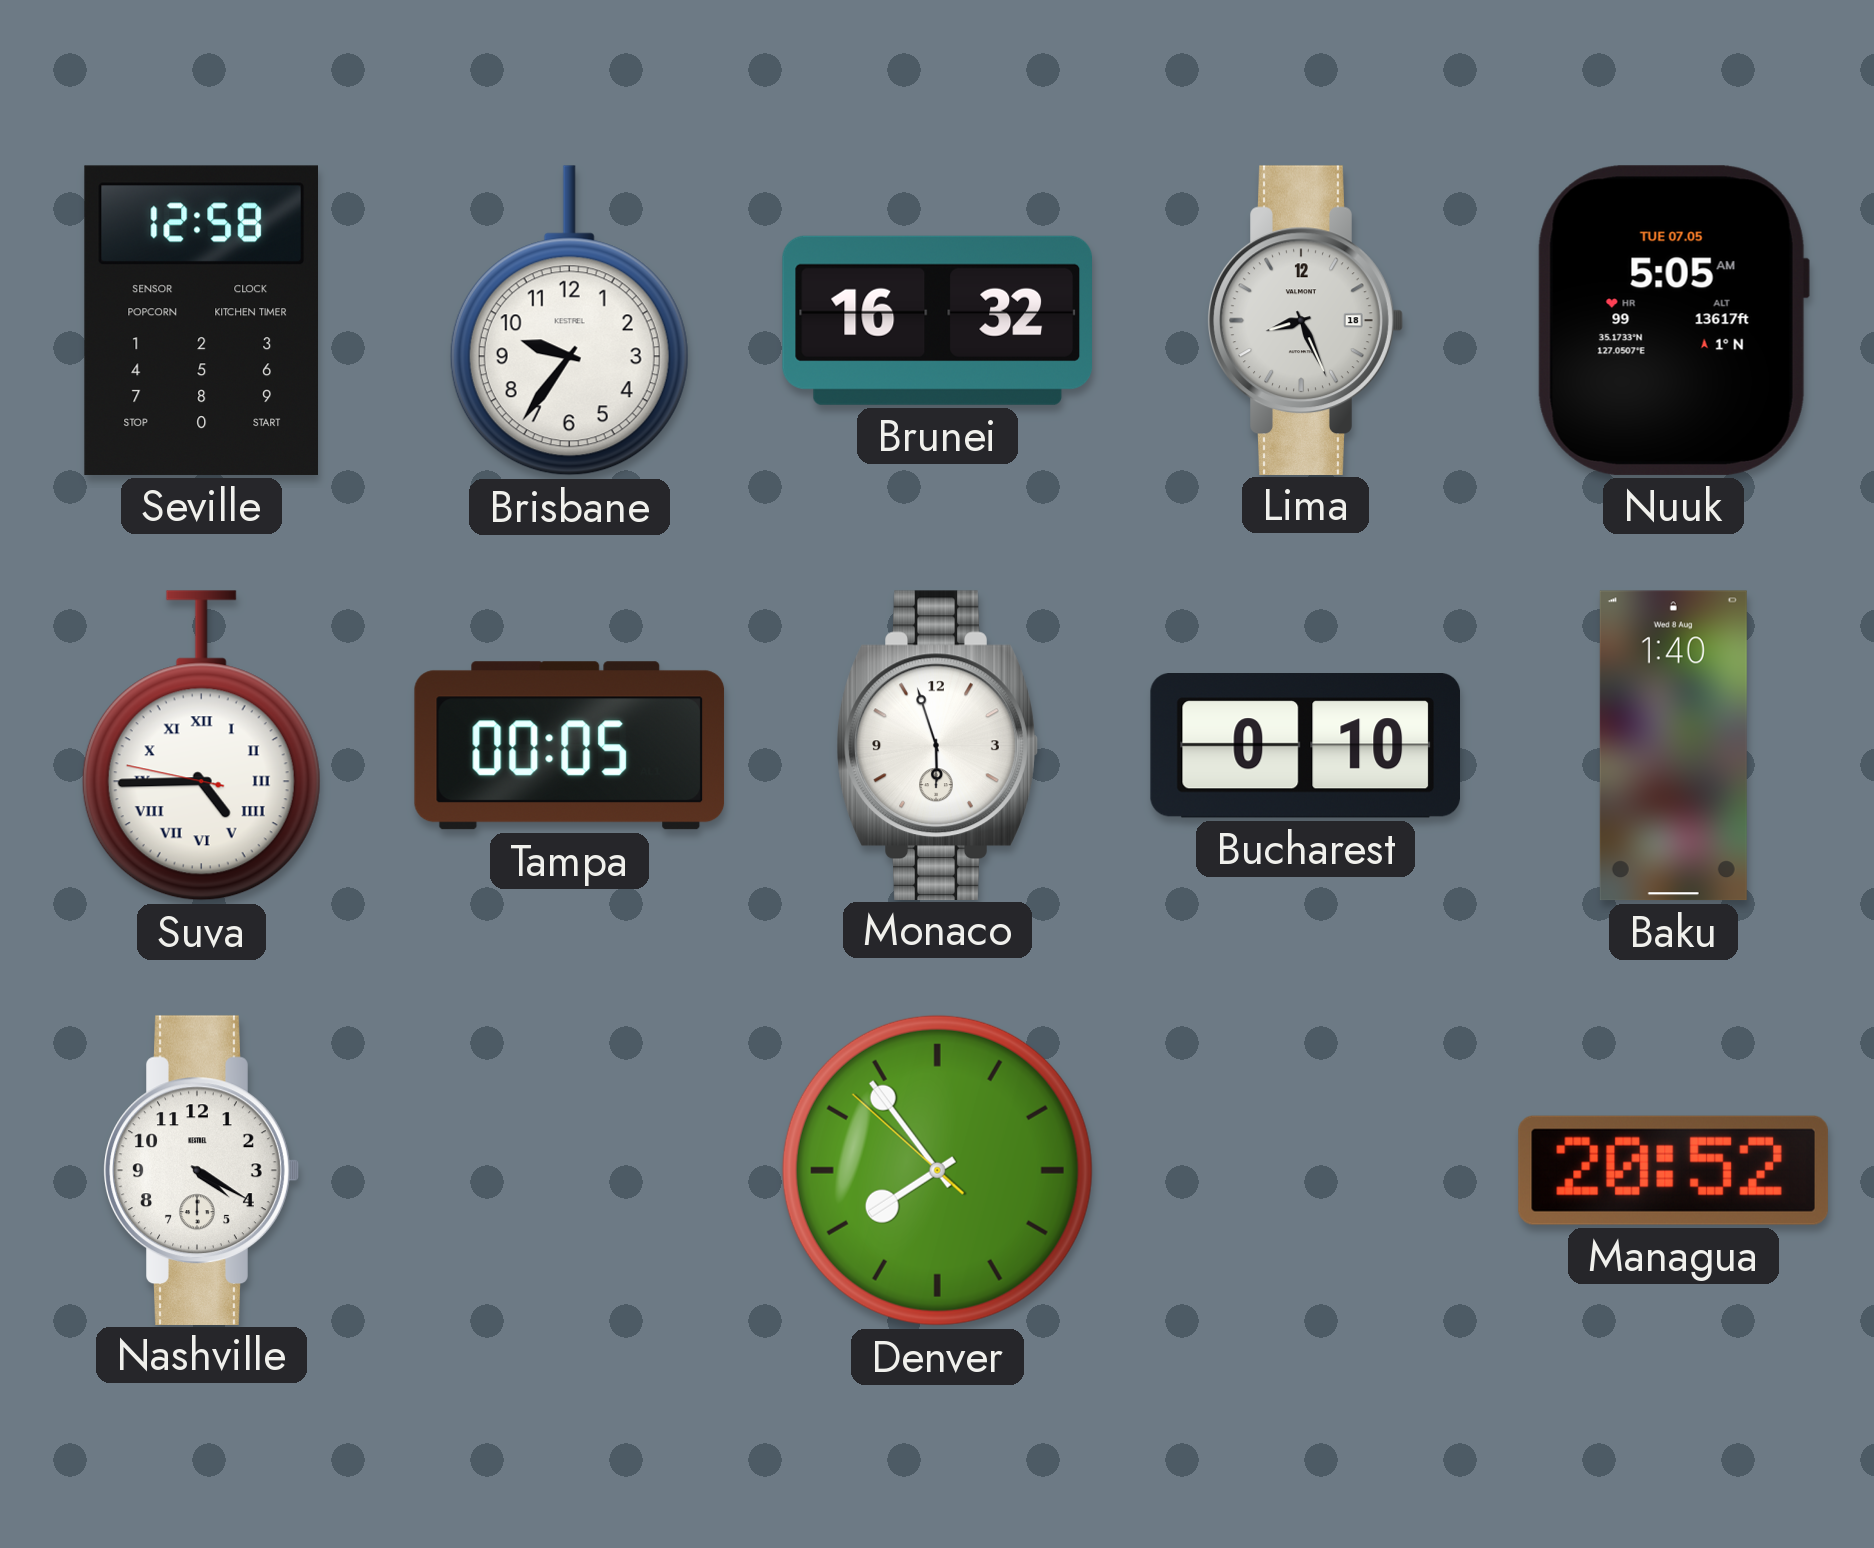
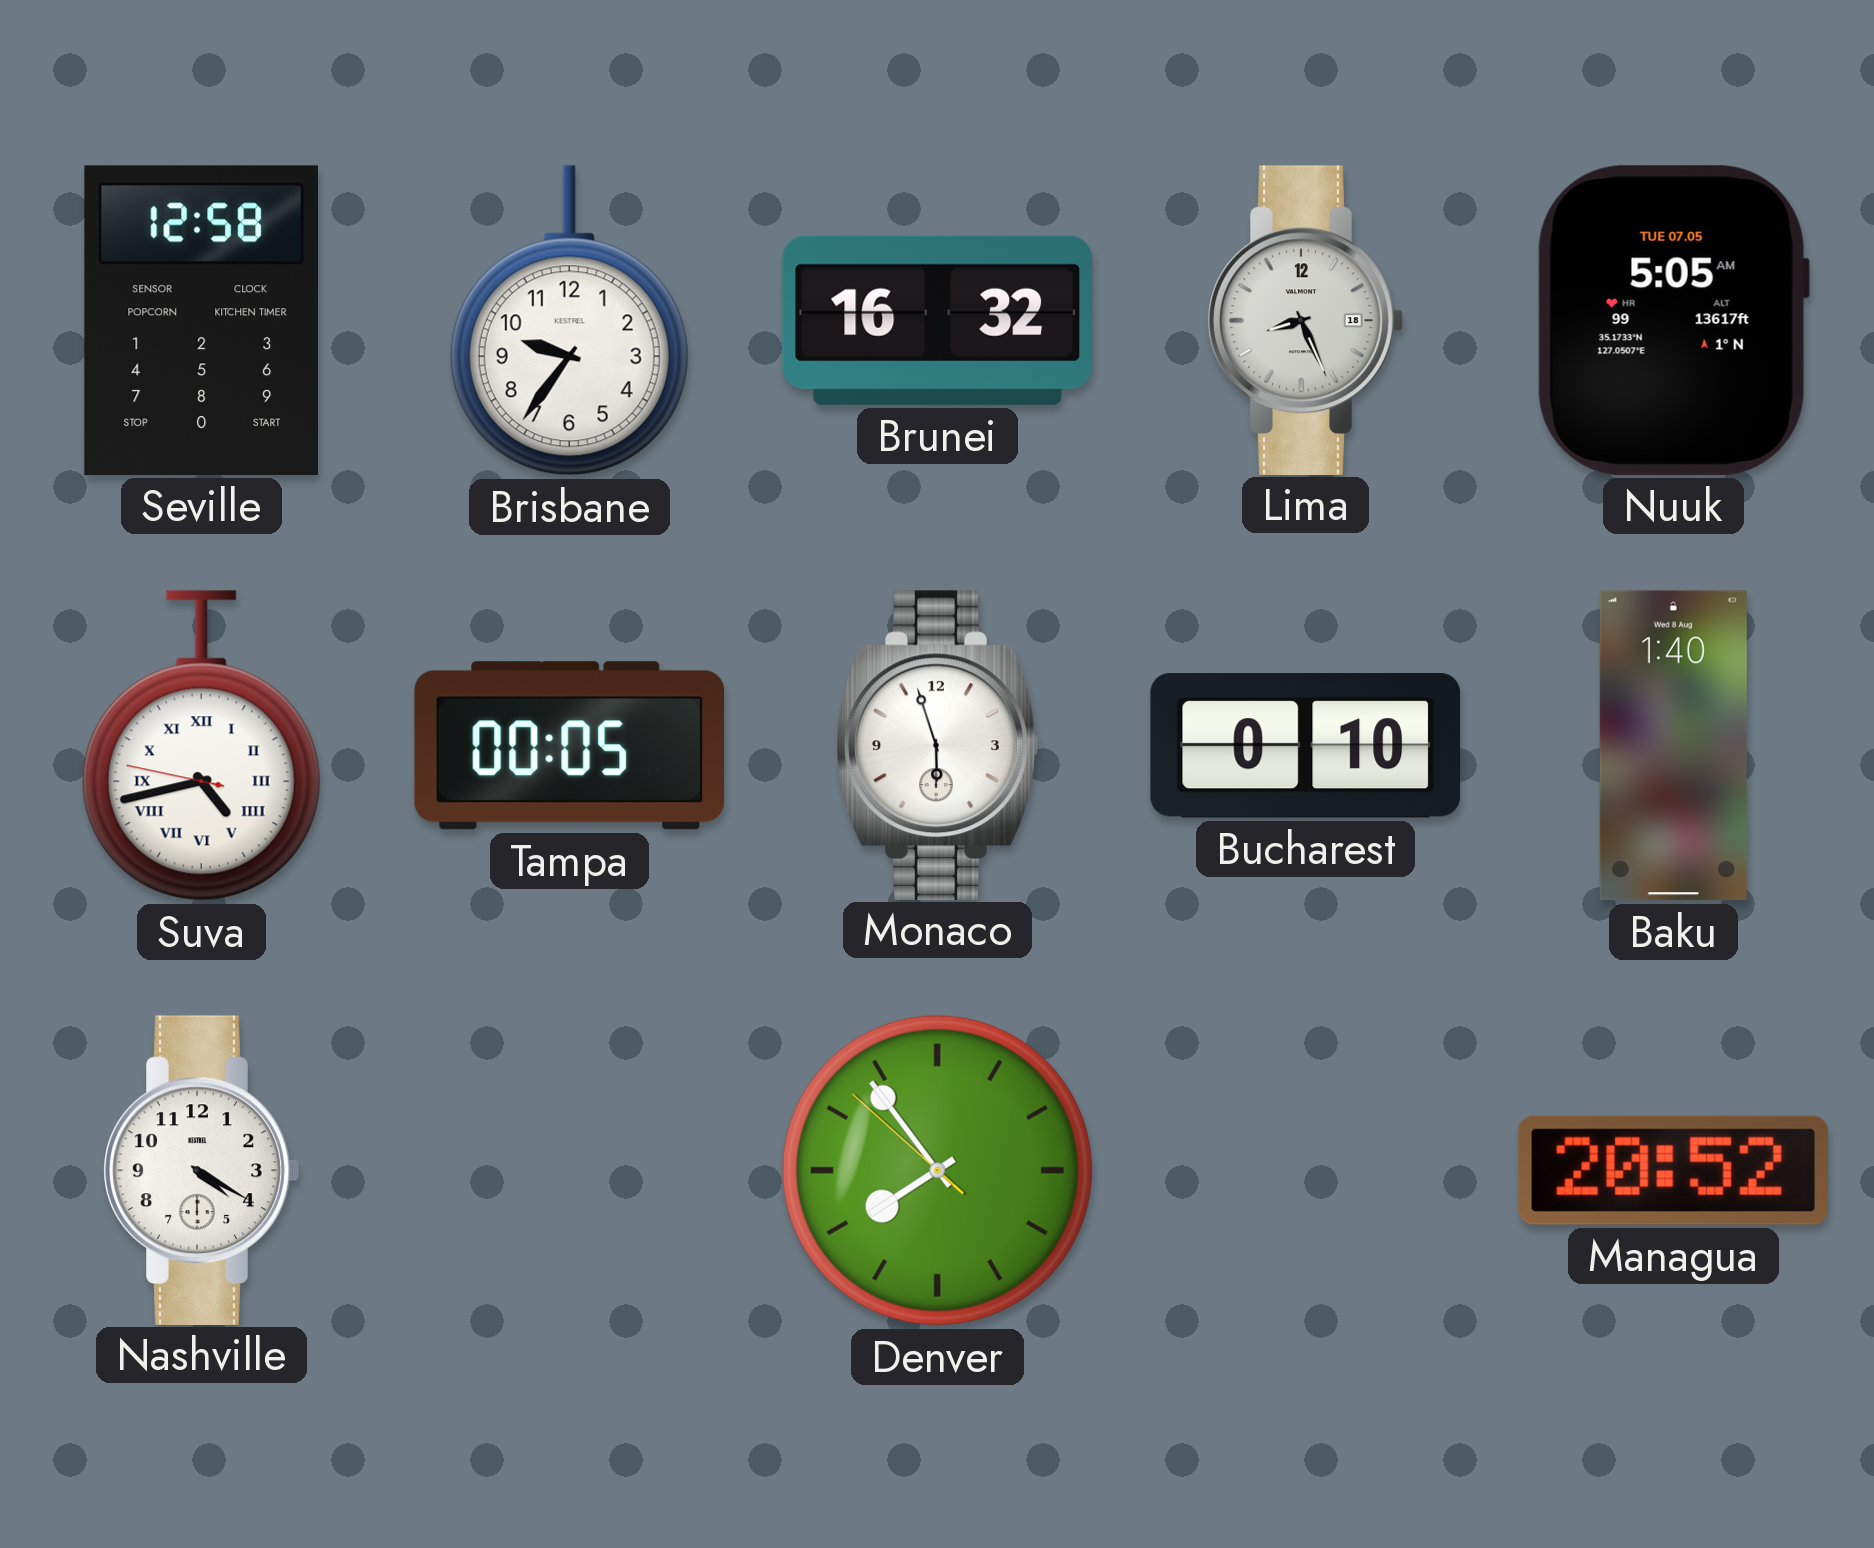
Suva: 4:44 -> 4:42 (201, 746)
